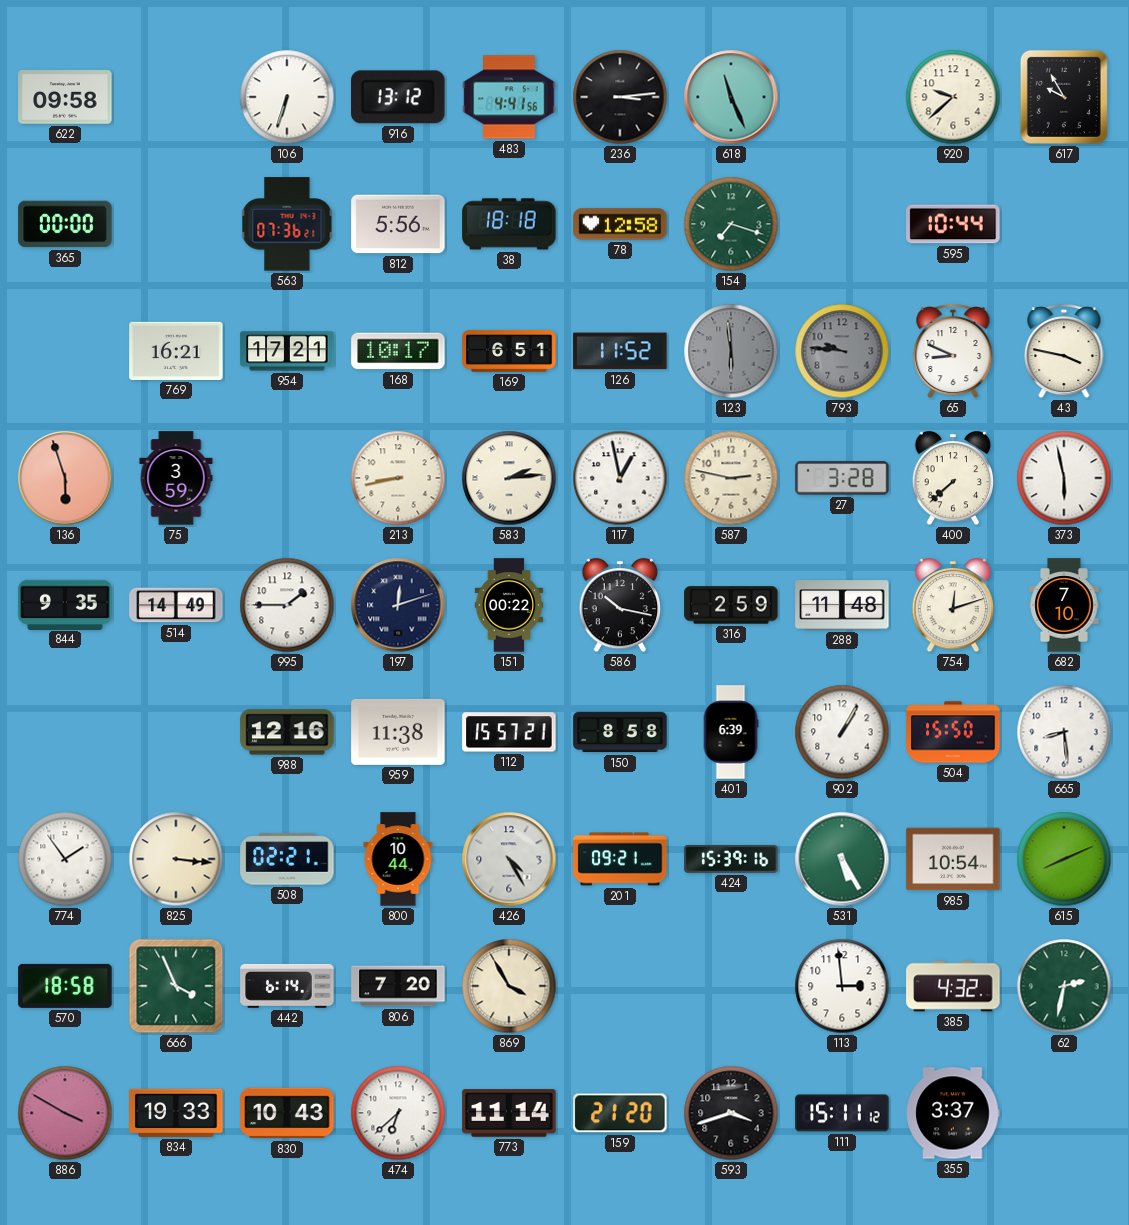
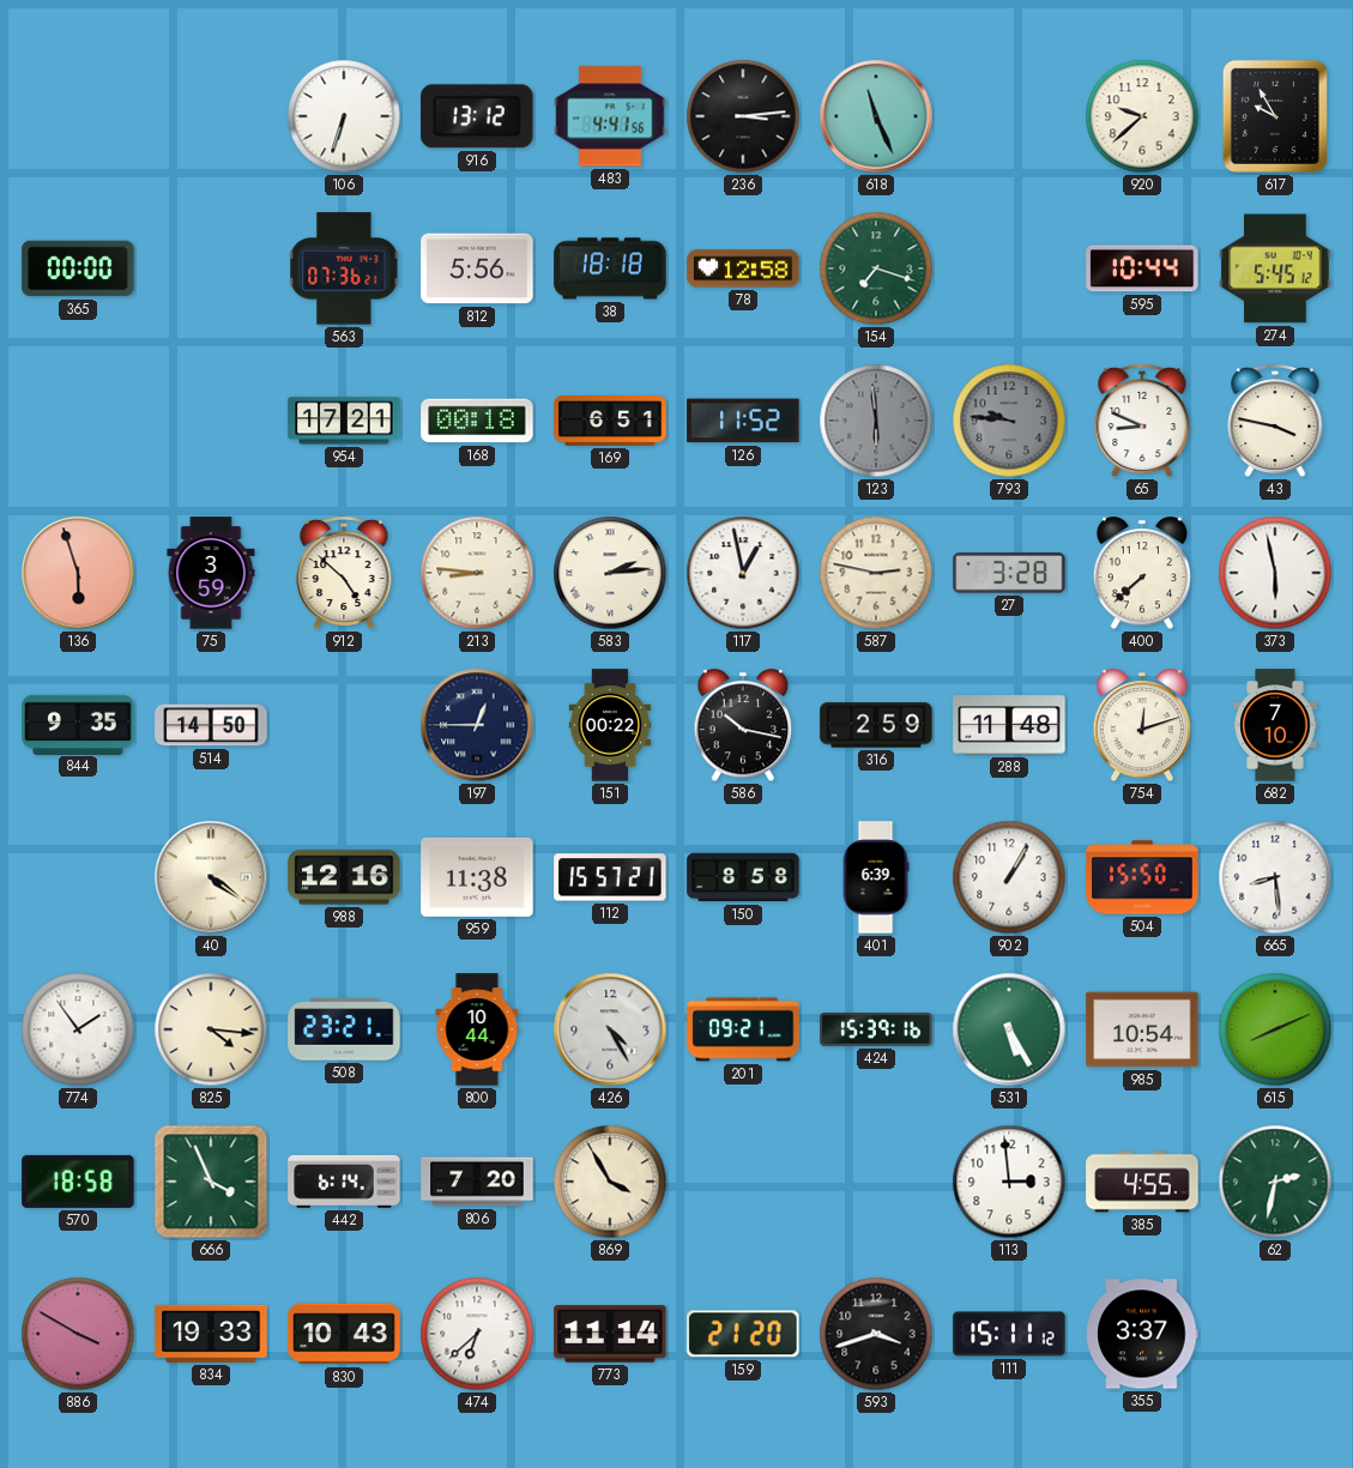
622: 09:58 -> none (65, 98)
274: none -> 5:45 (1275, 268)
769: 16:21 -> none (176, 351)
168: 10:17 -> 00:18 (477, 421)
912: none -> 4:52 (344, 574)
213: 8:43 -> 8:46 (477, 573)
514: 14:49 -> 14:50 (211, 725)
995: 1:45 -> none (287, 605)
197: 12:12 -> 12:45 (477, 725)
40: none -> 4:21 (211, 877)
825: 3:16 -> 4:16 (211, 1029)
508: 02:21 -> 23:21 (344, 1029)
385: 4:32 -> 4:55 (1142, 1182)
